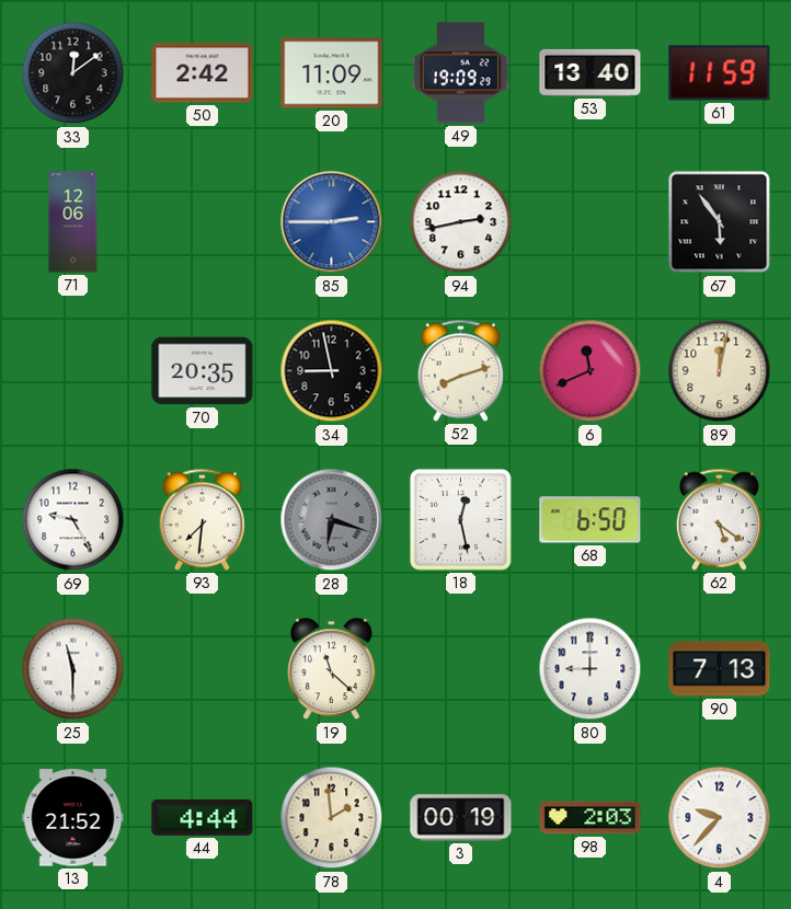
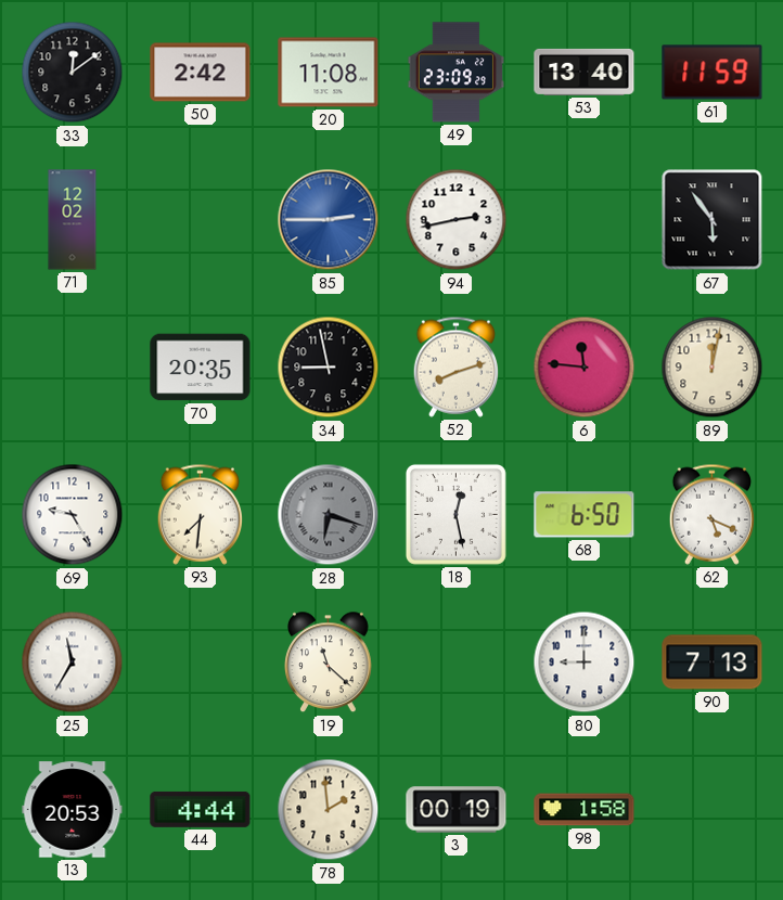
20: 11:09 -> 11:08 (329, 73)
49: 19:09 -> 23:09 (457, 73)
71: 12:06 -> 12:02 (73, 220)
6: 11:41 -> 11:46 (585, 368)
62: 5:21 -> 5:19 (711, 514)
25: 11:30 -> 11:35 (73, 663)
13: 21:52 -> 20:53 (73, 810)
98: 2:03 -> 1:58 (585, 810)
4: 9:37 -> none (720, 818)
